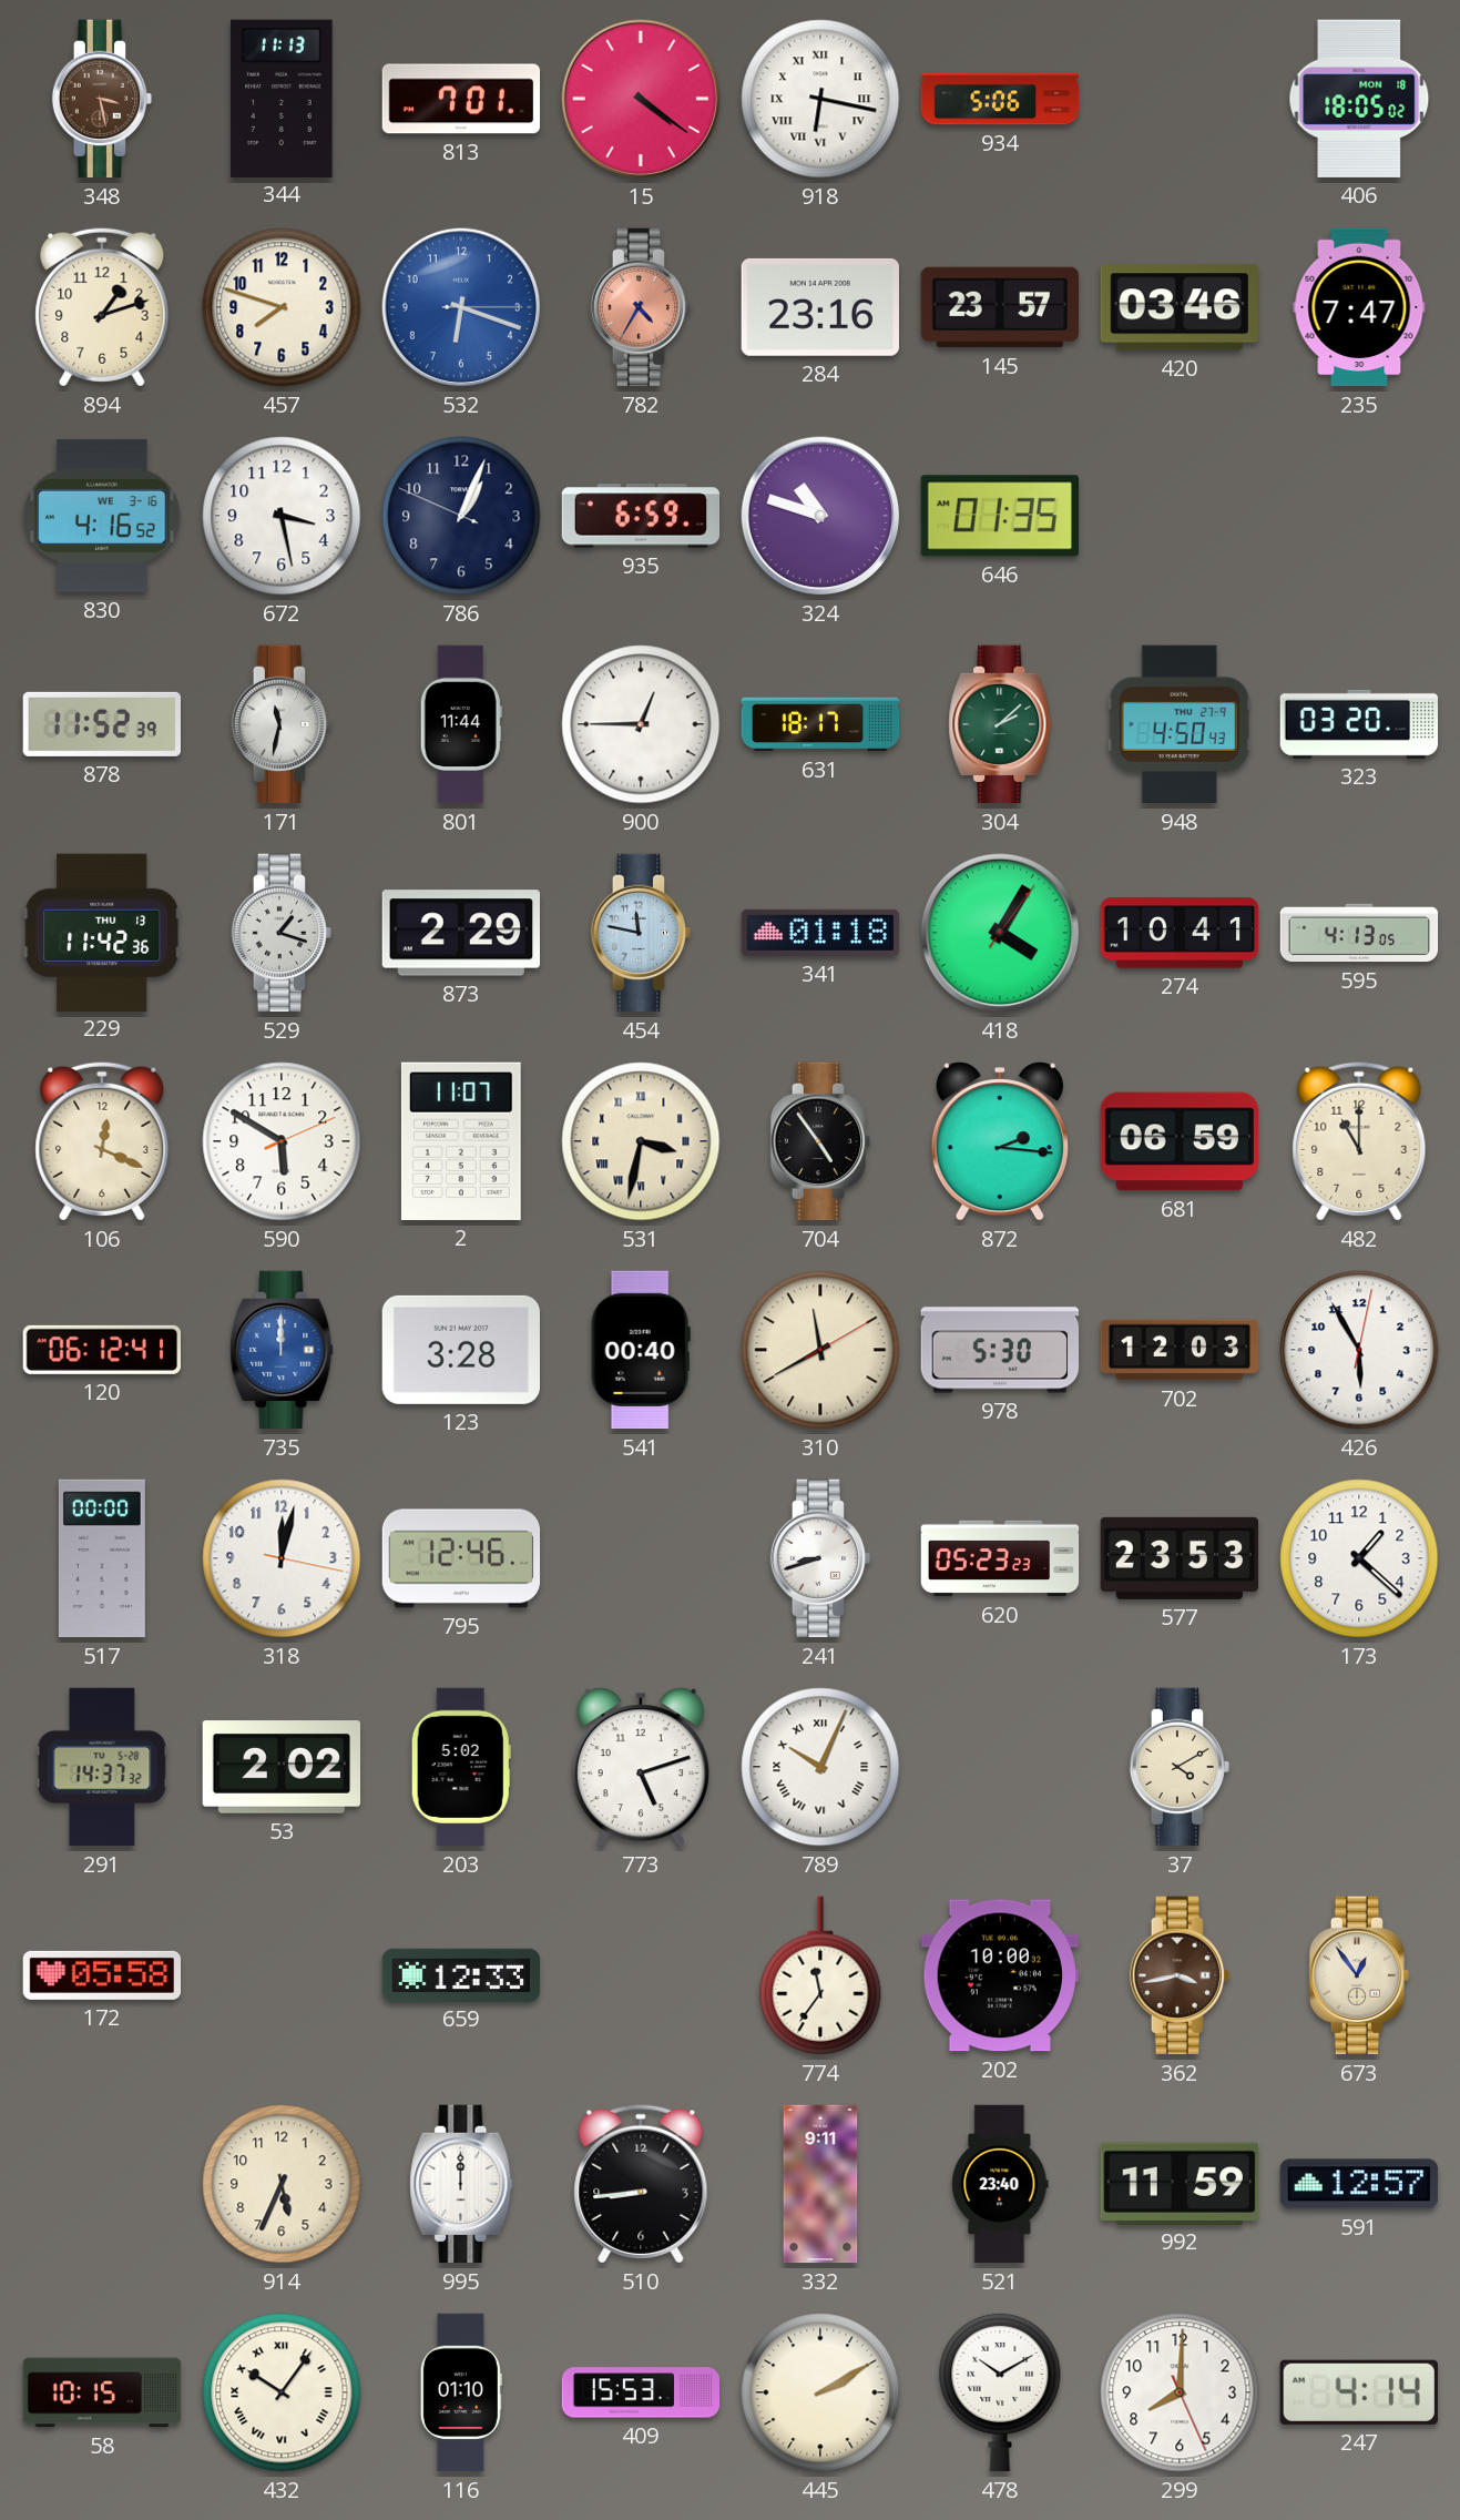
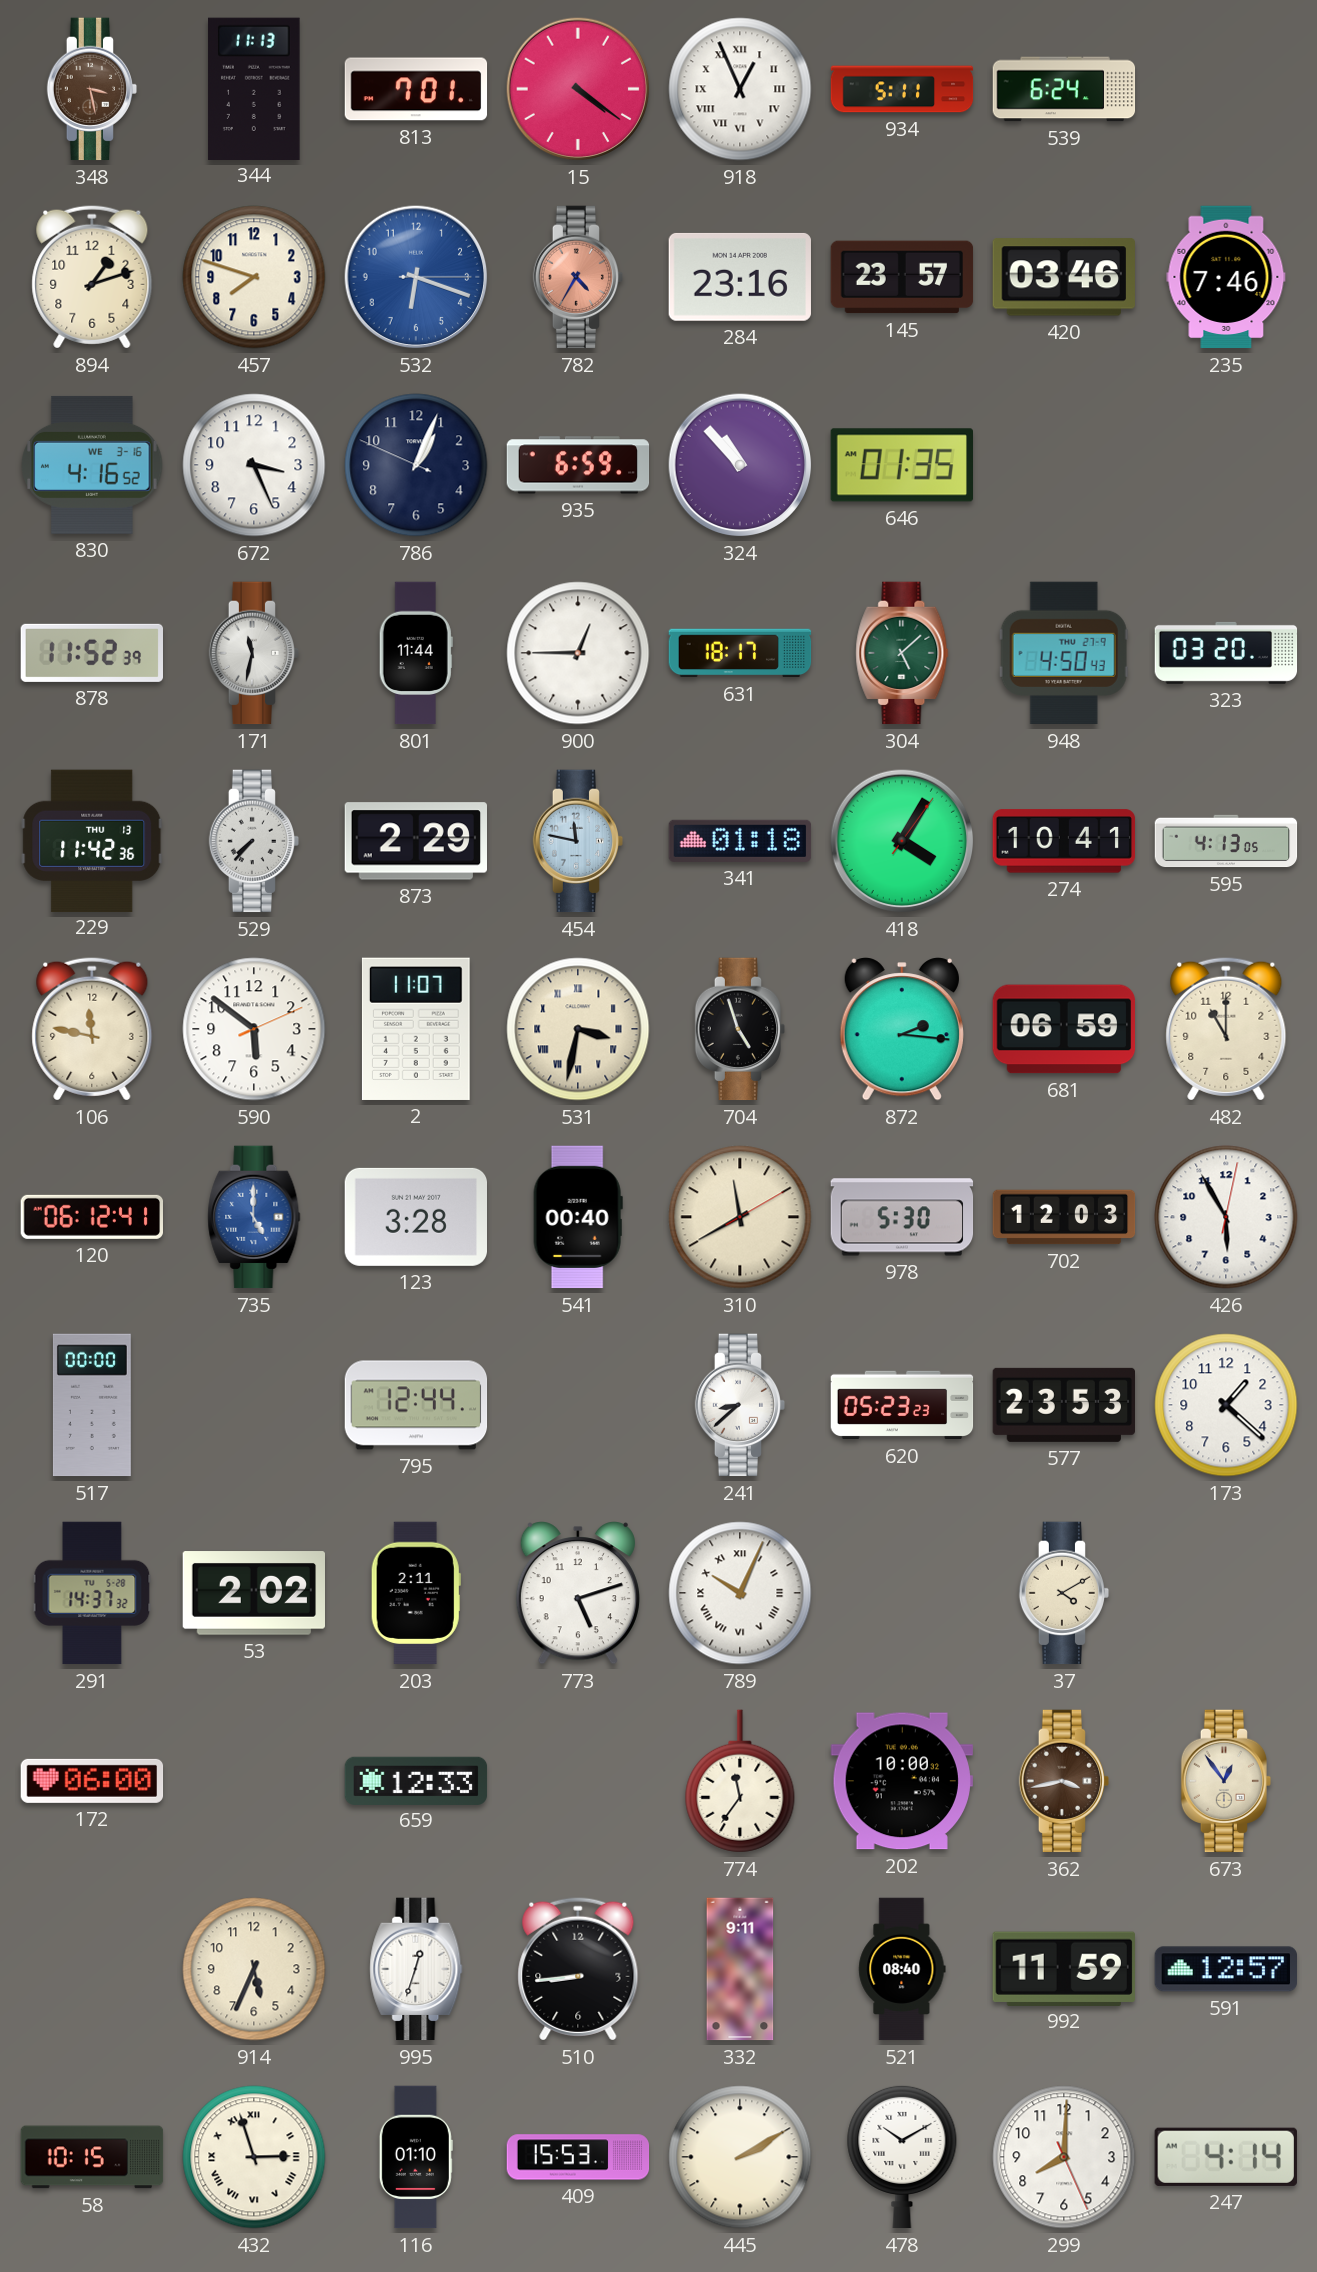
918: 6:17 -> 12:56 (740, 89)
934: 5:06 -> 5:11 (902, 89)
539: none -> 6:24 (1064, 89)
406: 18:05 -> none (1359, 99)
235: 7:47 -> 7:46 (1226, 277)
672: 3:28 -> 3:26 (254, 465)
324: 10:48 -> 10:53 (740, 465)
304: 2:08 -> 5:08 (902, 653)
529: 1:18 -> 7:37 (254, 841)
106: 12:19 -> 11:47 (92, 1029)
590: 5:50 -> 5:51 (254, 1029)
704: 4:54 -> 4:57 (740, 1029)
735: 12:00 -> 5:00 (254, 1217)
318: 12:02 -> none (282, 1558)
795: 12:46 -> 12:44 (416, 1405)
241: 8:42 -> 8:38 (740, 1405)
203: 5:02 -> 2:11 (416, 1593)
172: 05:58 -> 06:00 (92, 1781)
995: 12:00 -> 12:33 (416, 1969)
521: 23:40 -> 08:40 (902, 1969)
432: 10:06 -> 2:57 (254, 2157)
